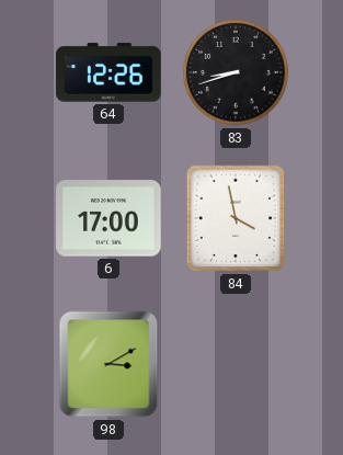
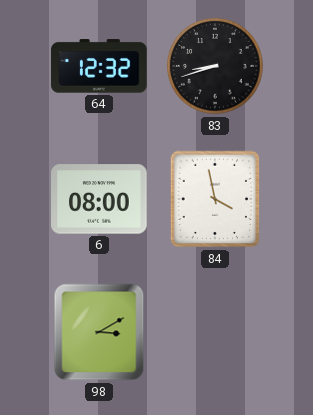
64: 12:26 -> 12:32 (99, 66)
6: 17:00 -> 08:00 (99, 199)
